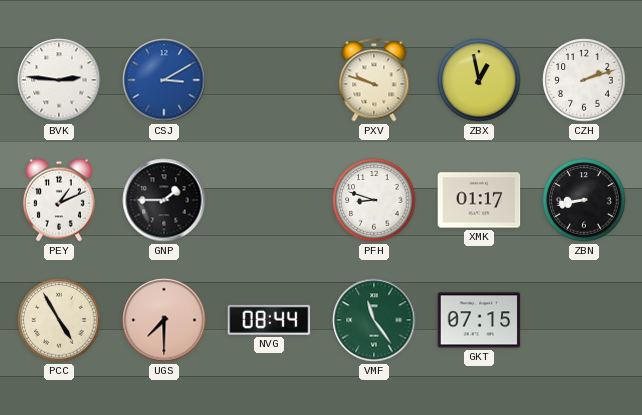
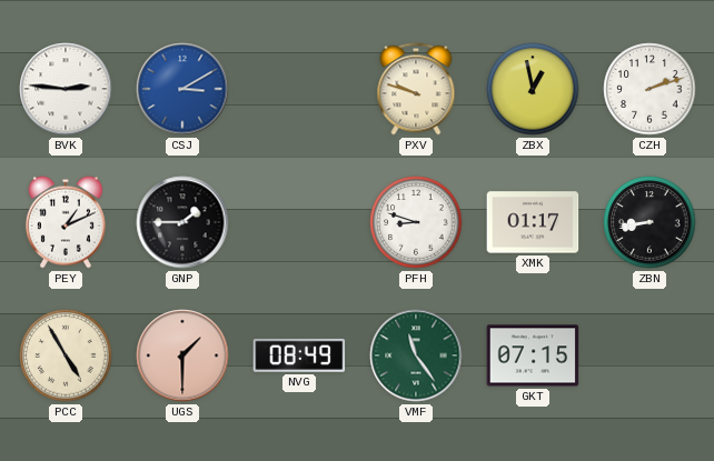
UGS: 7:30 -> 1:30 (182, 355)
NVG: 08:44 -> 08:49 (299, 355)
